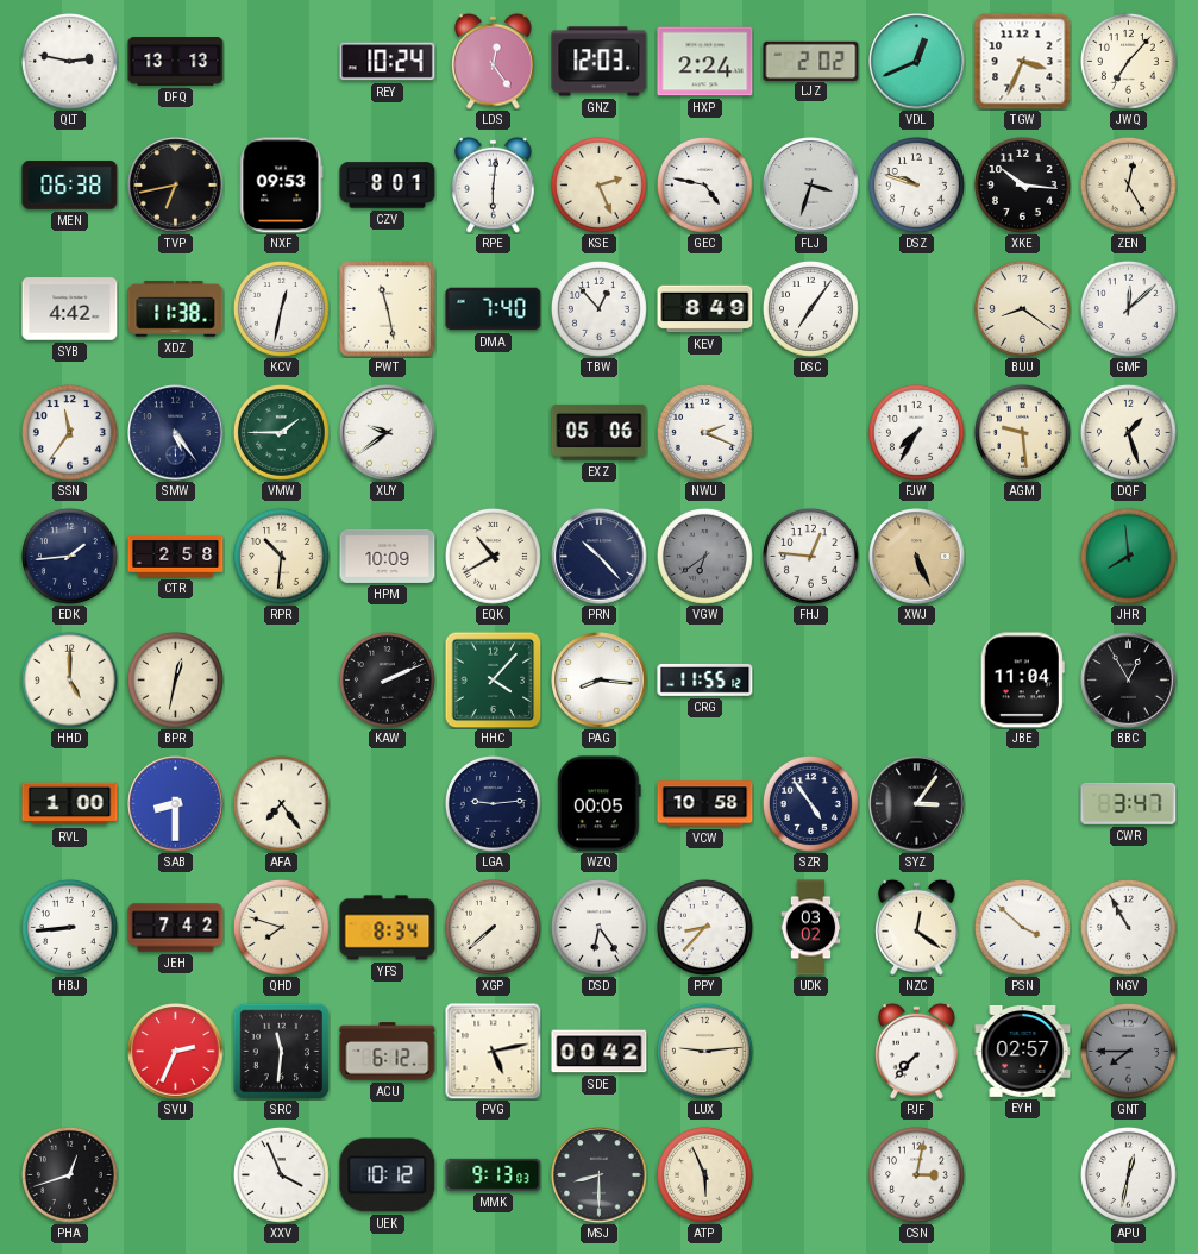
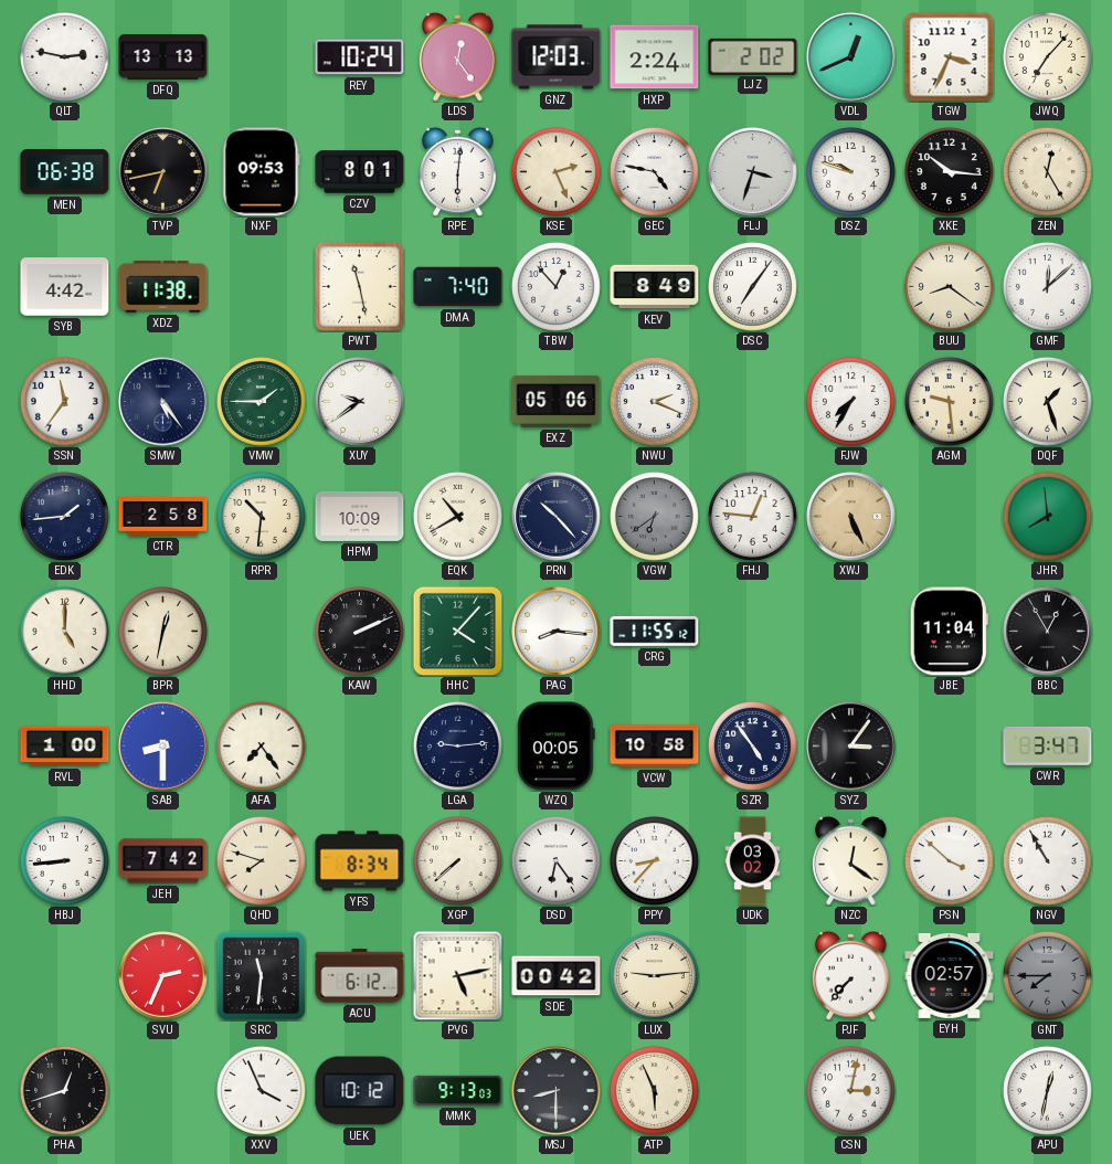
KCV: 12:32 -> none (281, 308)
